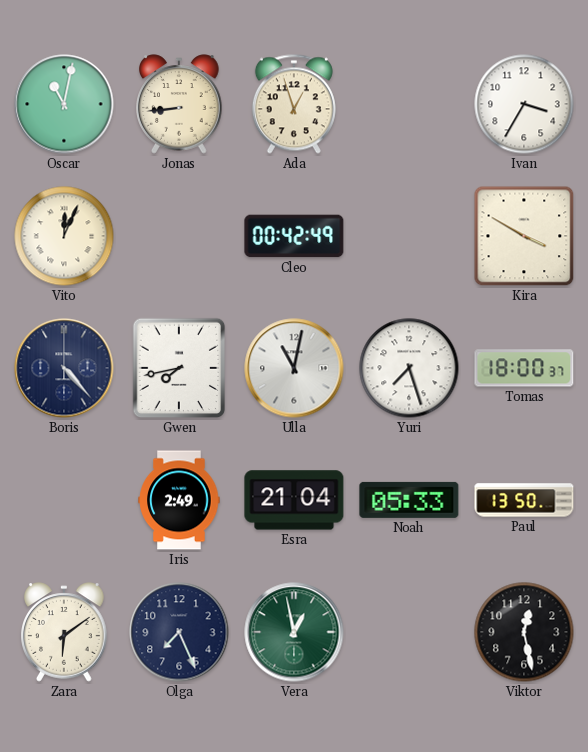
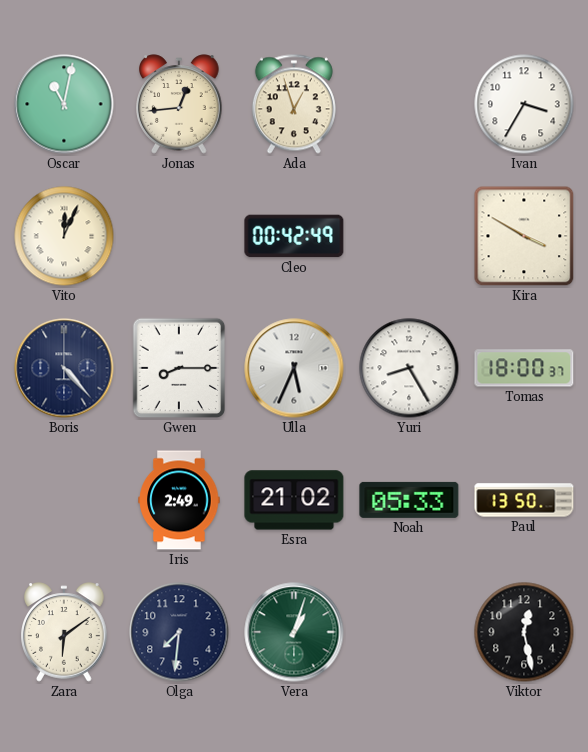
Jonas: 8:44 -> 12:44 (179, 104)
Gwen: 7:43 -> 8:15 (179, 368)
Ulla: 11:02 -> 5:34 (294, 368)
Yuri: 7:27 -> 8:25 (409, 368)
Esra: 21:04 -> 21:02 (294, 500)
Olga: 7:26 -> 7:31 (179, 632)
Vera: 12:58 -> 1:03 (294, 632)
